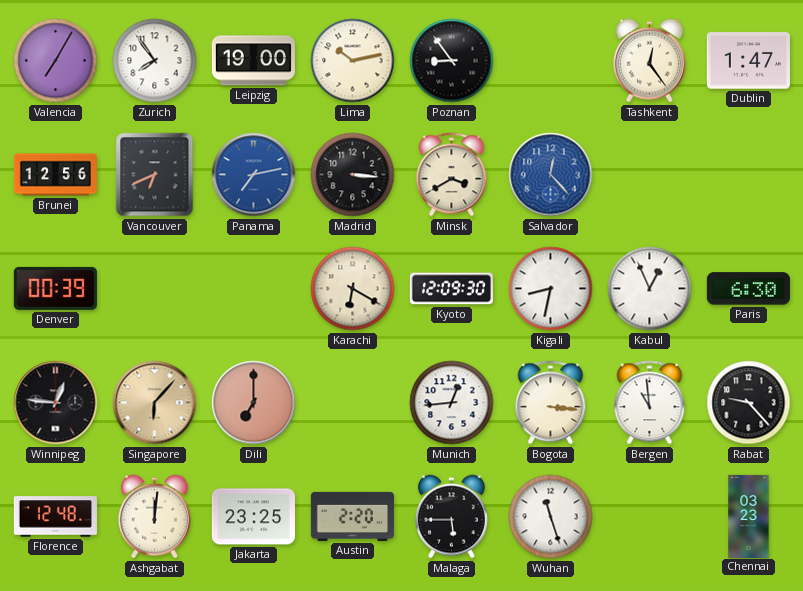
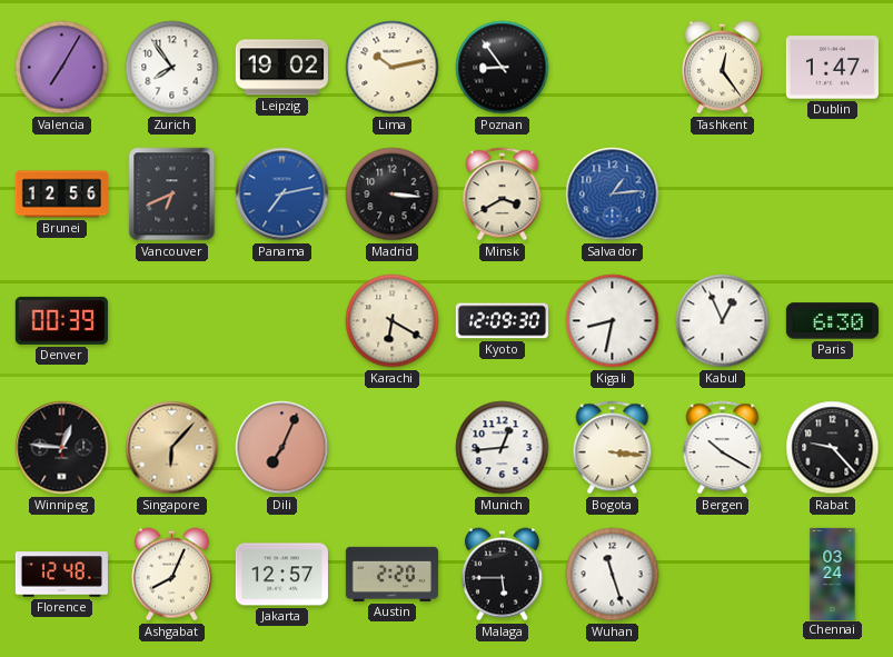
Leipzig: 19:00 -> 19:02 (281, 68)
Salvador: 12:23 -> 1:14 (613, 195)
Dili: 7:00 -> 7:04 (282, 448)
Bergen: 10:59 -> 10:20 (723, 448)
Ashgabat: 12:01 -> 8:04 (171, 575)
Jakarta: 23:25 -> 12:57 (281, 575)
Chennai: 03:23 -> 03:24 (833, 574)
